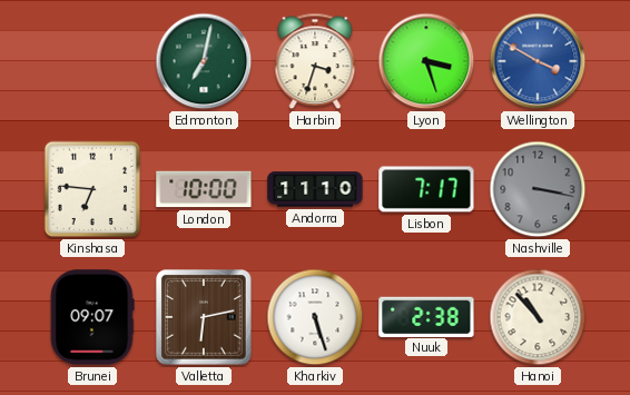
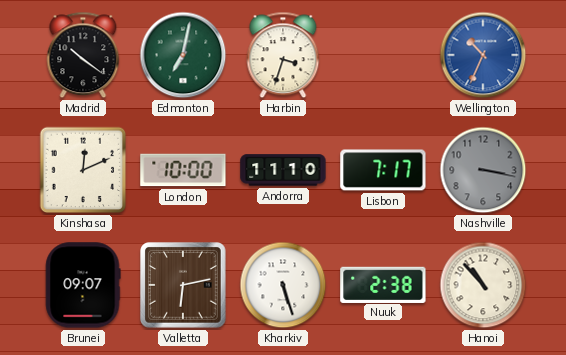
Madrid: none -> 10:21 (83, 55)
Lyon: 3:27 -> none (426, 61)
Wellington: 3:50 -> 10:34 (483, 55)
Kinshasa: 6:46 -> 12:11 (83, 170)
